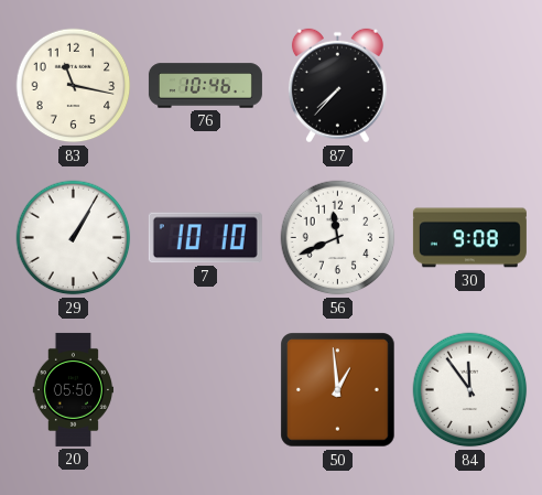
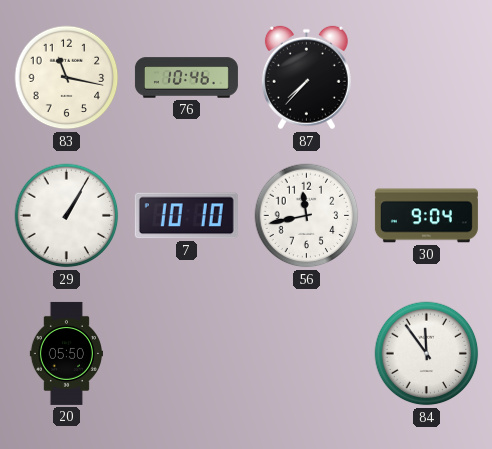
56: 11:41 -> 11:43 (307, 216)
30: 9:08 -> 9:04 (426, 216)
50: 12:59 -> none (338, 390)
